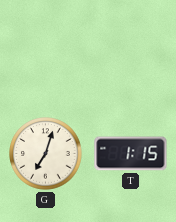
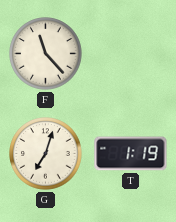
F: none -> 11:23 (46, 54)
T: 1:15 -> 1:19 (131, 154)
